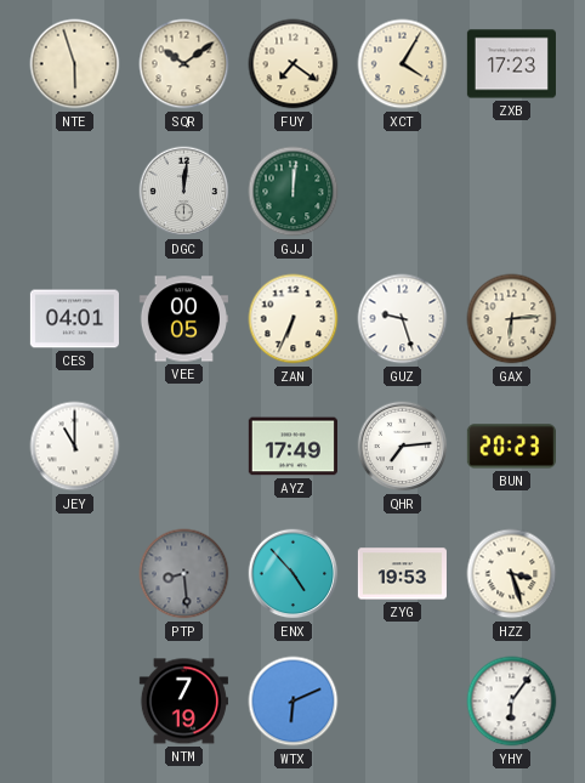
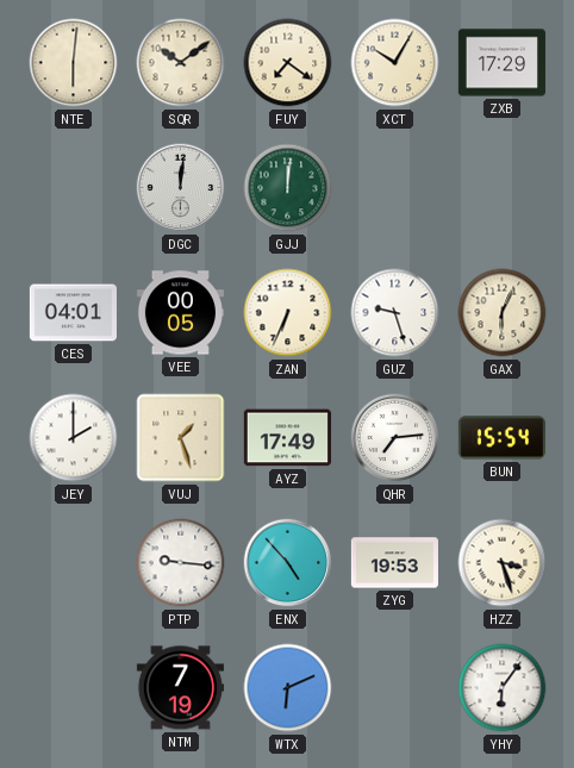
NTE: 5:57 -> 6:01 (74, 63)
XCT: 4:05 -> 10:05 (395, 63)
ZXB: 17:23 -> 17:29 (501, 63)
GAX: 6:14 -> 6:04 (503, 313)
JEY: 11:00 -> 2:00 (74, 438)
VUJ: none -> 1:27 (181, 438)
BUN: 20:23 -> 15:54 (501, 438)
PTP: 8:29 -> 9:16 (181, 563)
PTP dial: grey -> white (181, 563)
